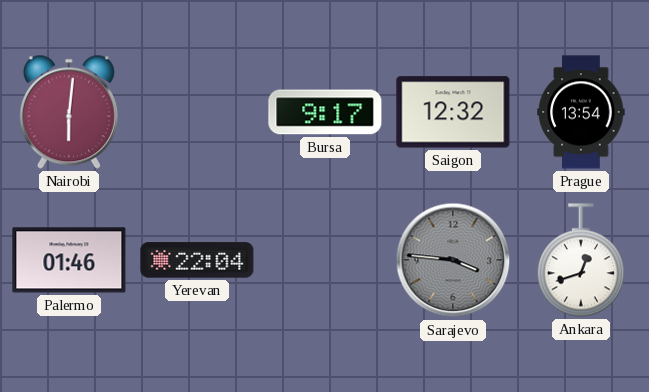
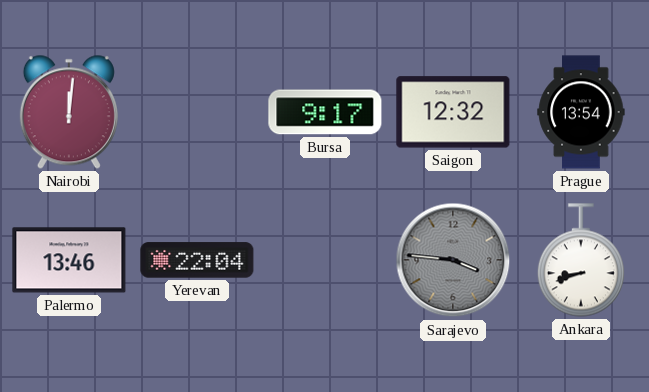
Nairobi: 6:01 -> 12:01 (69, 112)
Palermo: 01:46 -> 13:46 (69, 260)
Ankara: 12:42 -> 8:42 (581, 260)
